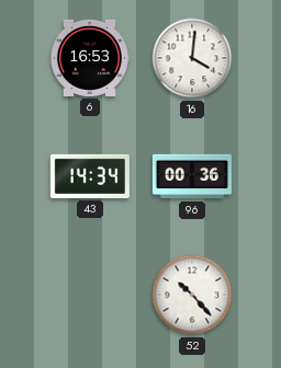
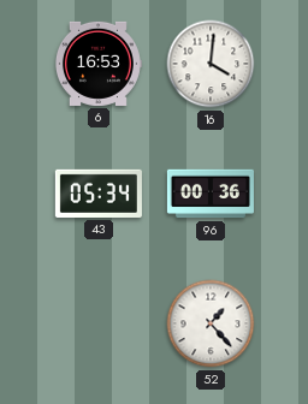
43: 14:34 -> 05:34 (99, 194)
52: 10:23 -> 1:23 (211, 323)
